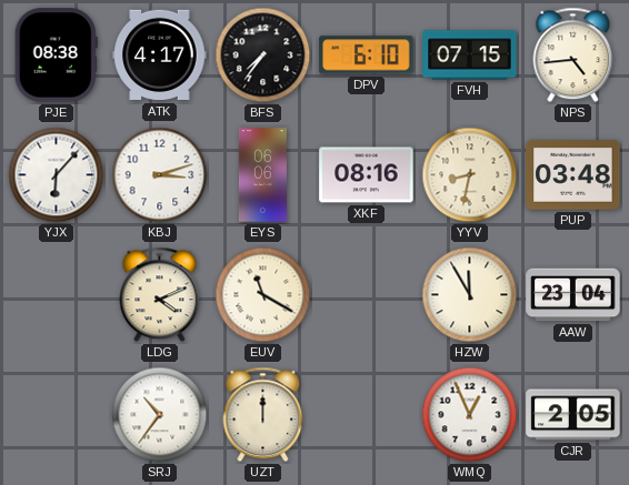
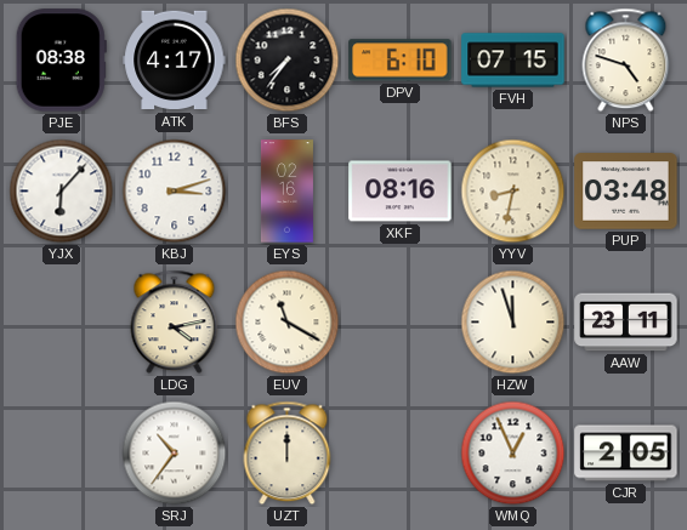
NPS: 4:44 -> 4:48 (626, 61)
EYS: 06:06 -> 02:16 (286, 192)
LDG: 4:11 -> 4:13 (175, 323)
HZW: 11:55 -> 11:57 (513, 323)
AAW: 23:04 -> 23:11 (626, 323)
